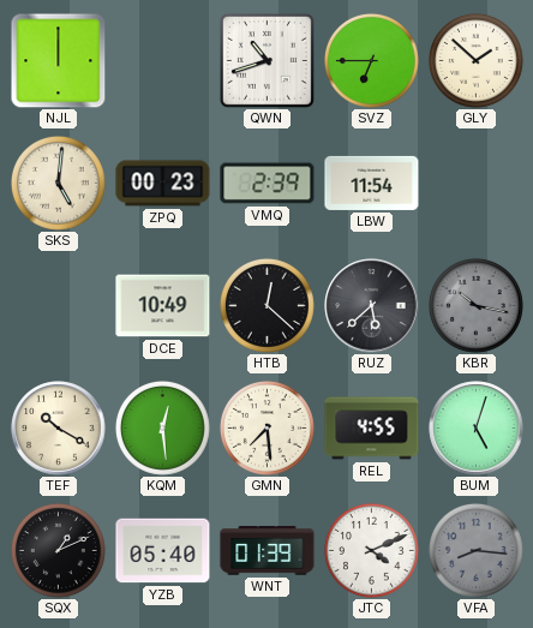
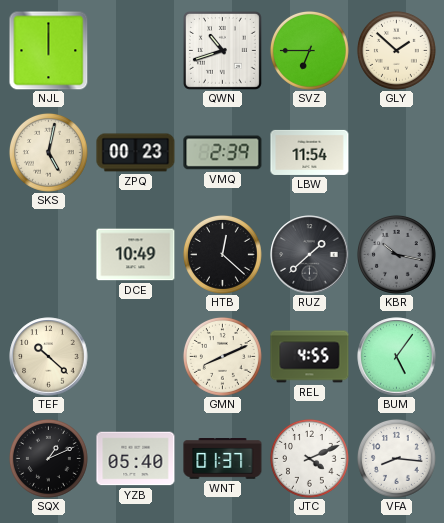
SKS: 5:01 -> 5:02 (48, 152)
RUZ: 5:38 -> 1:38 (310, 255)
TEF: 10:20 -> 10:22 (49, 357)
KQM: 12:29 -> none (162, 427)
GMN: 7:29 -> 8:11 (222, 356)
BUM: 5:03 -> 5:06 (397, 357)
WNT: 01:39 -> 01:37 (223, 459)
VFA dial: grey -> white (396, 458)
